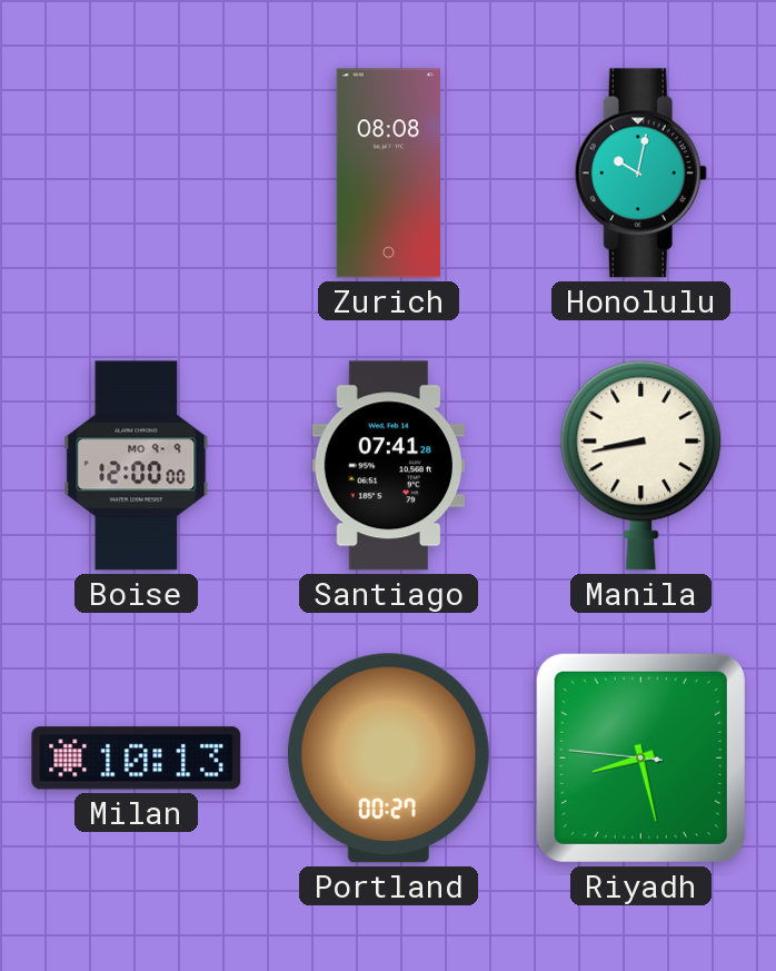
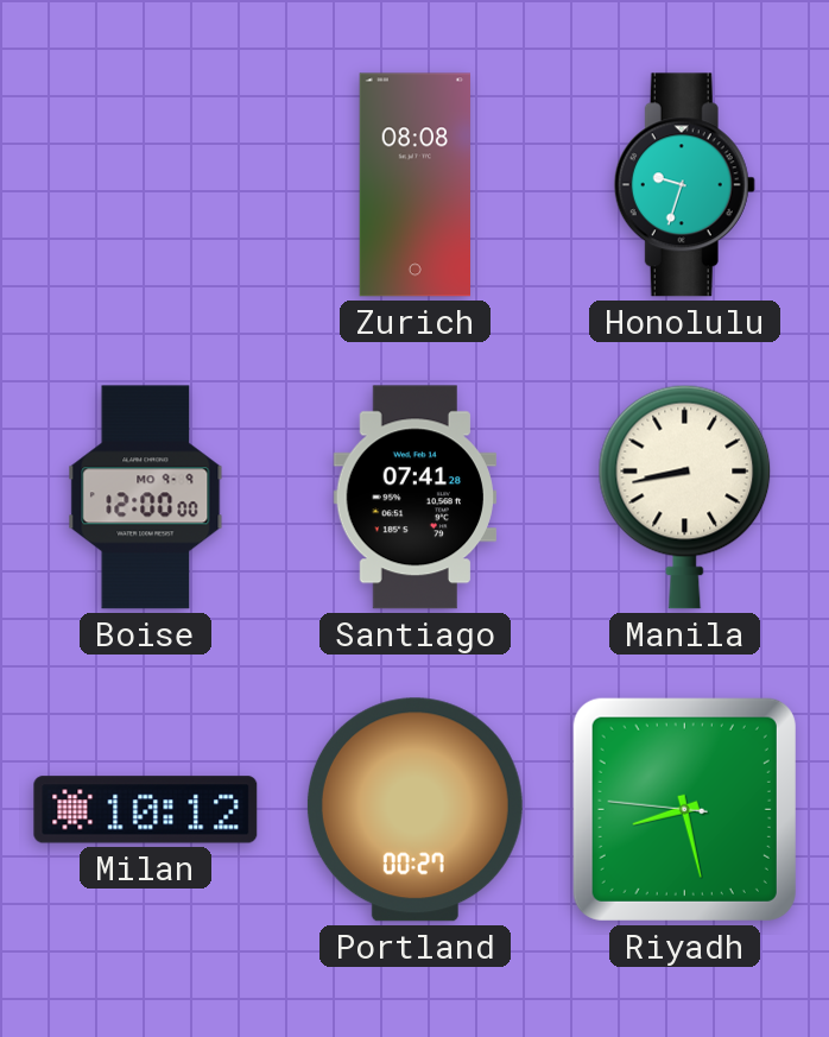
Honolulu: 10:02 -> 9:33 (684, 185)
Milan: 10:13 -> 10:12 (146, 810)
